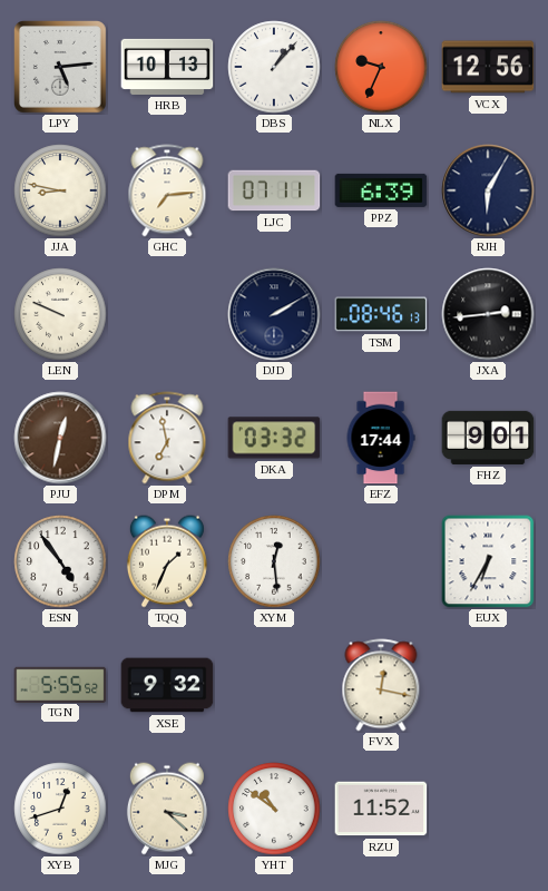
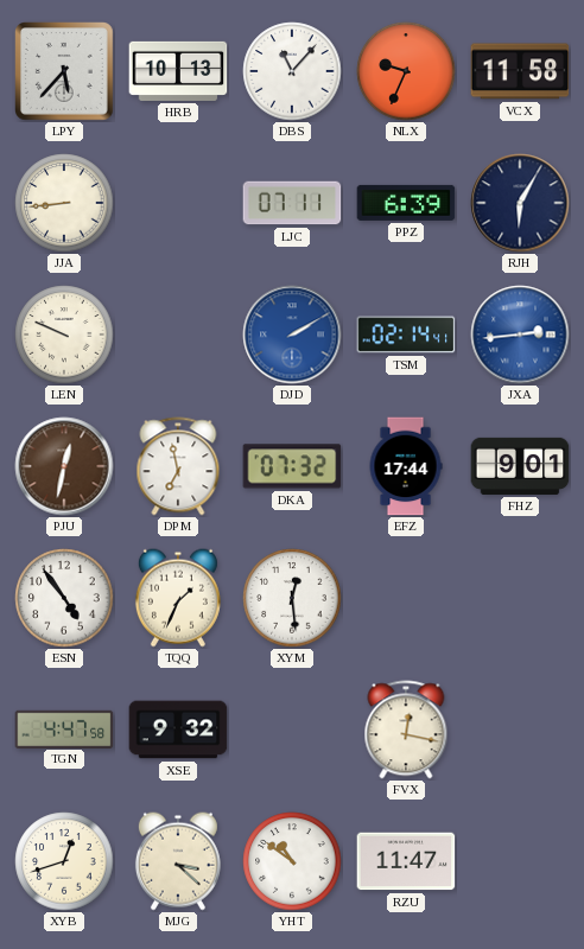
LPY: 5:14 -> 5:37 (64, 71)
DBS: 1:07 -> 11:07 (292, 71)
VCX: 12:56 -> 11:58 (520, 71)
JJA: 8:47 -> 8:44 (64, 203)
GHC: 7:14 -> none (167, 190)
DJD dial: navy -> blue (292, 335)
TSM: 08:46 -> 02:14 (406, 335)
JXA dial: black -> blue (520, 335)
DKA: 03:32 -> 07:32 (292, 466)
EUX: 6:35 -> none (488, 561)
TGN: 5:55 -> 4:47 (64, 728)
RZU: 11:52 -> 11:47 (406, 861)
